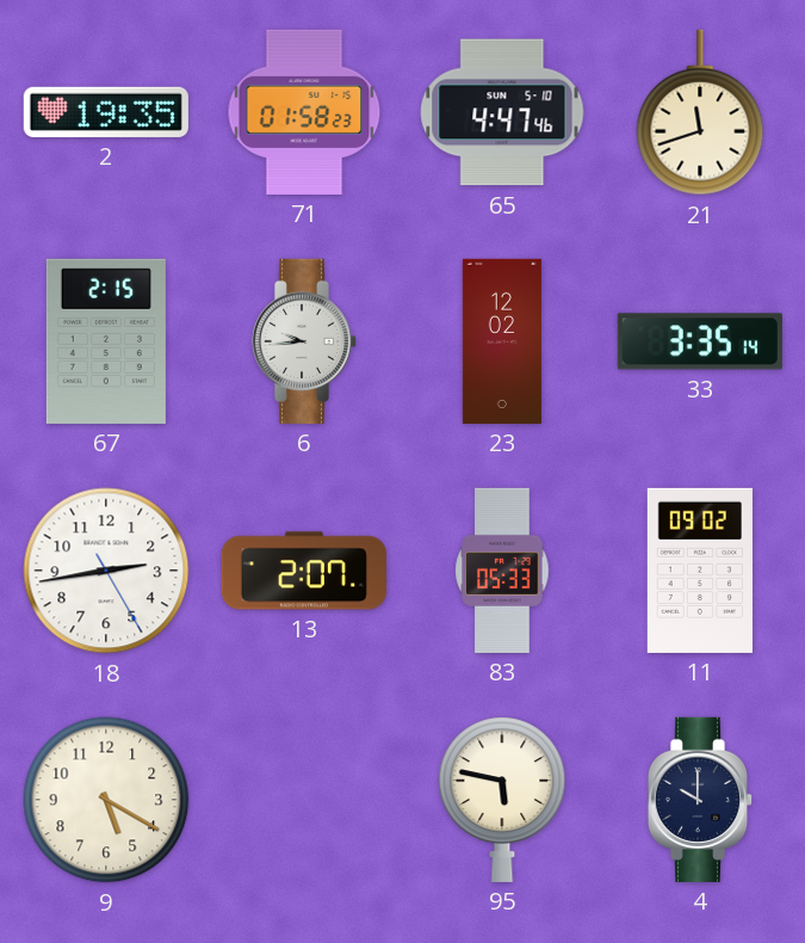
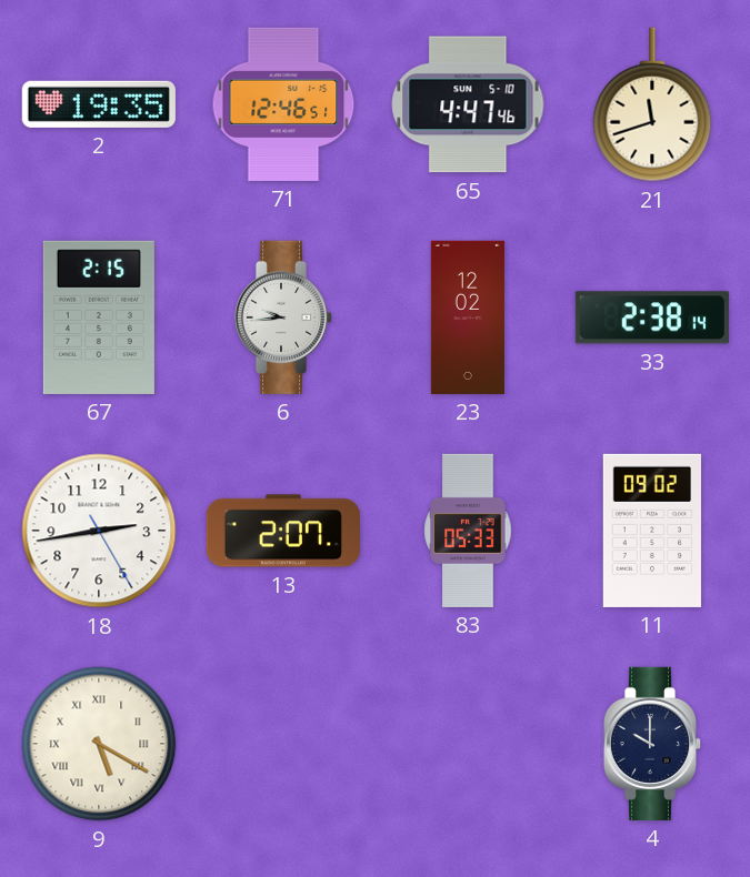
71: 01:58 -> 12:46 (283, 104)
33: 3:35 -> 2:38 (652, 317)
9 numerals: Arabic -> Roman (99, 744)
95: 5:47 -> none (502, 800)
